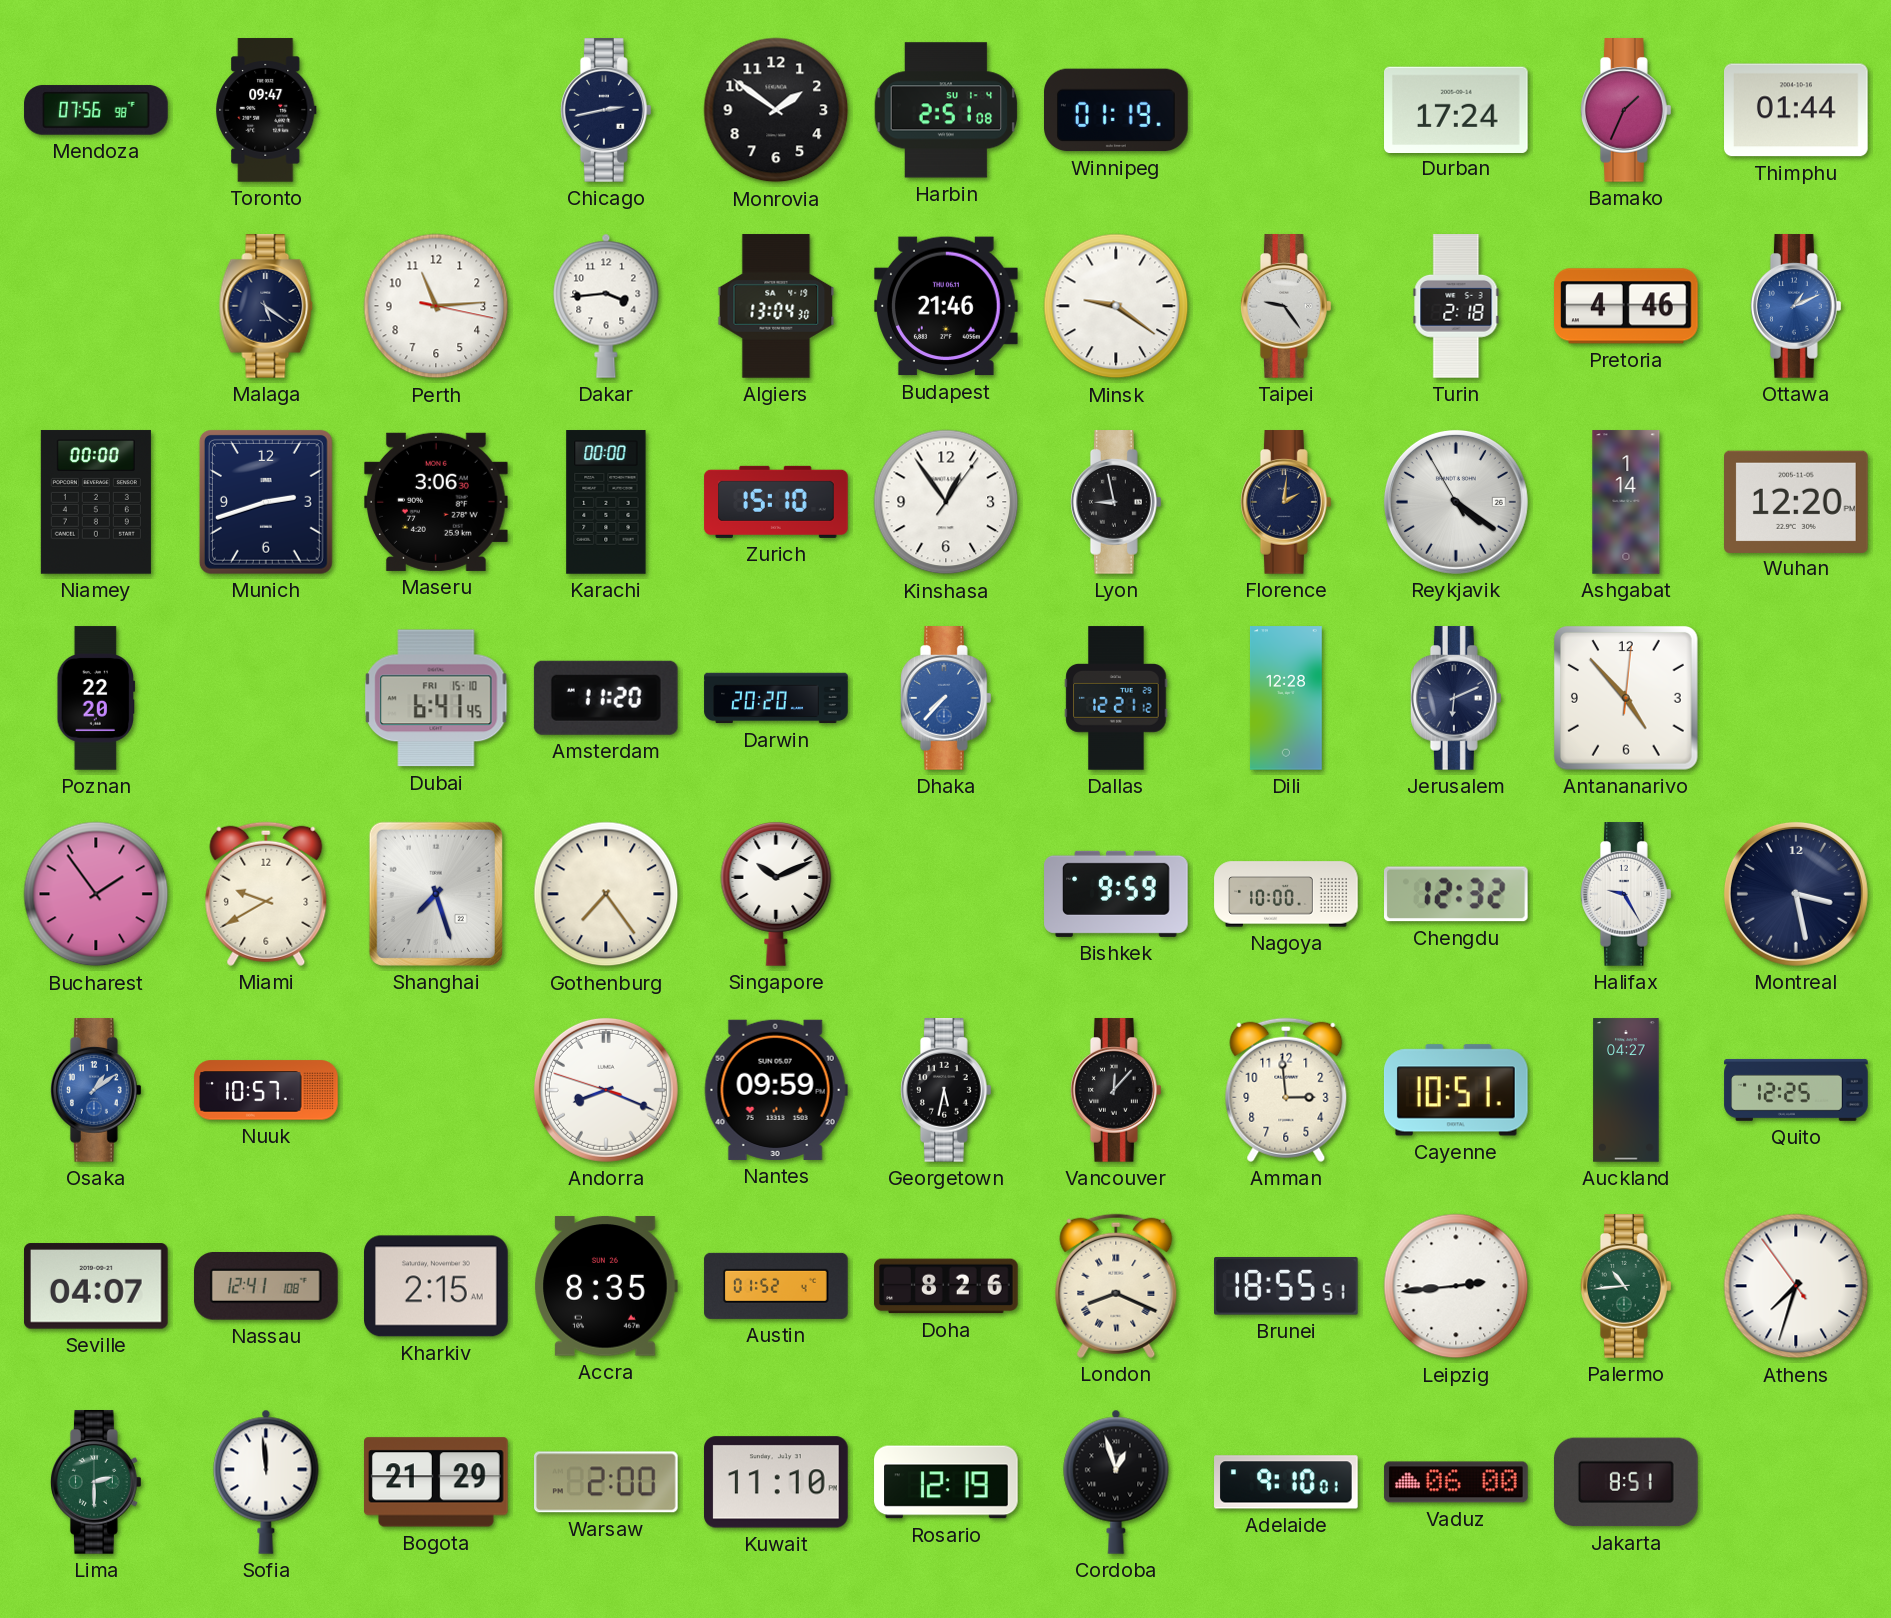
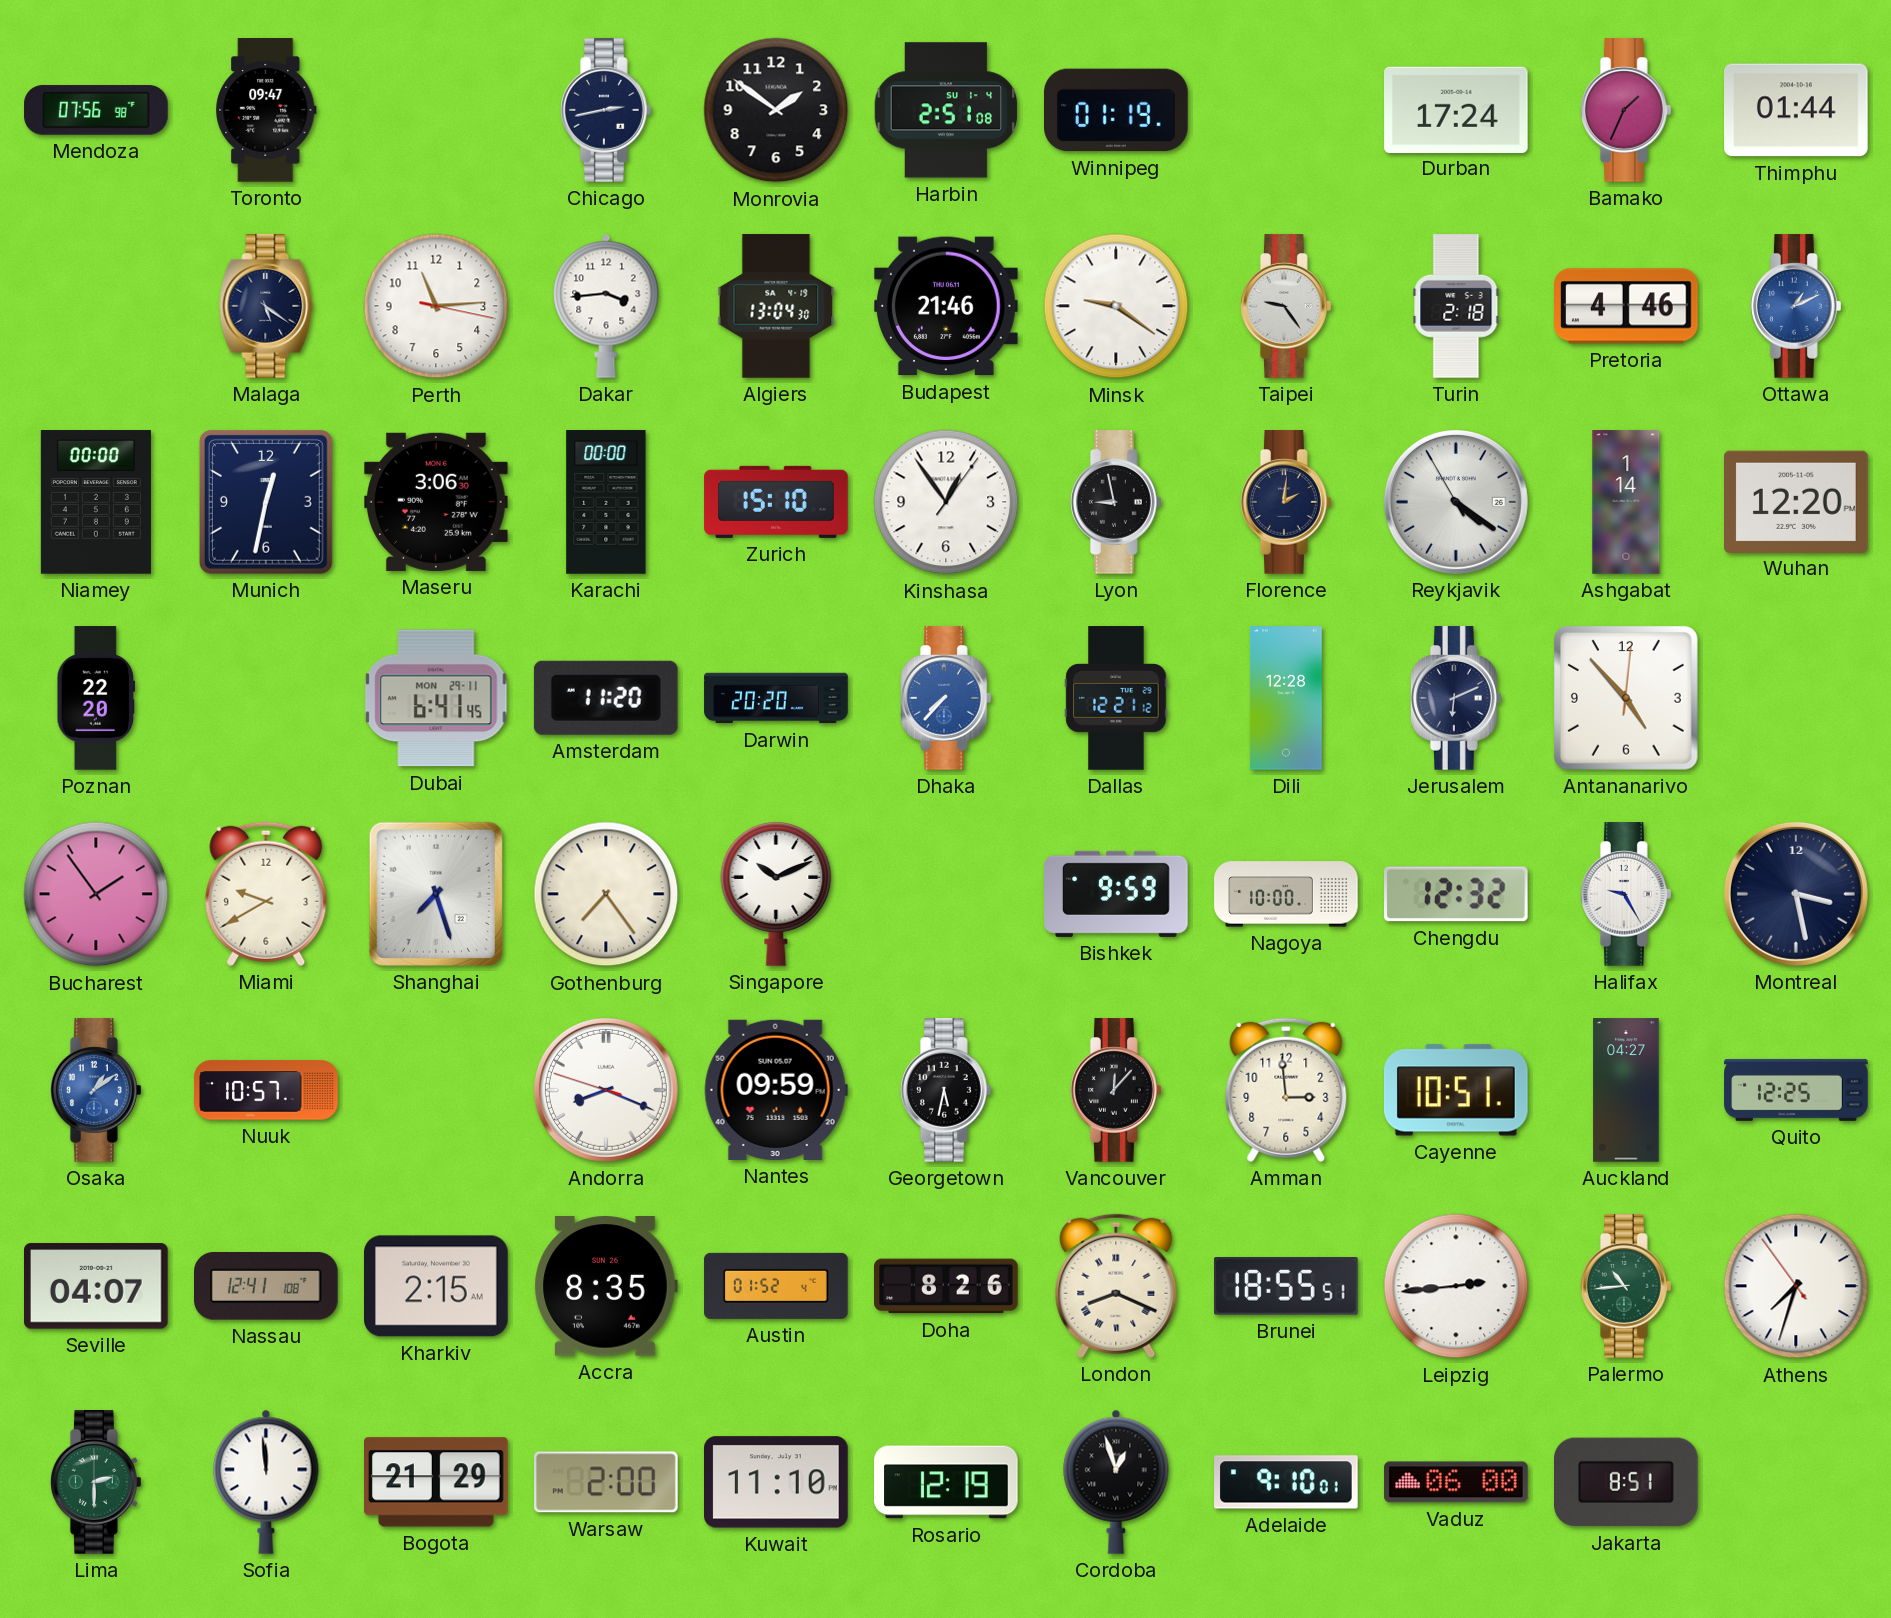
Munich: 2:42 -> 12:32 (266, 502)
Dubai date: FRI 15-10 -> MON 29-11 (436, 698)
